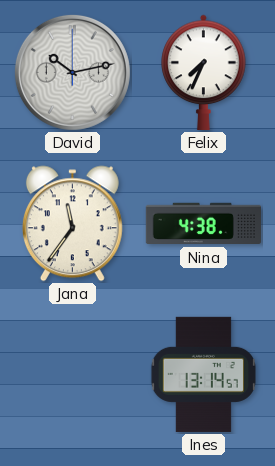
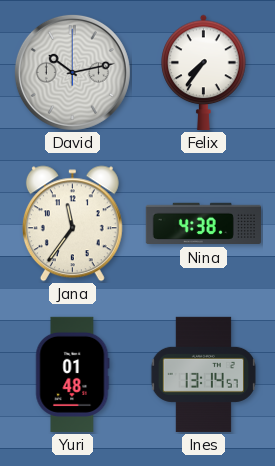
Felix: 7:34 -> 7:36 (204, 72)
Yuri: none -> 01:48 (73, 374)
